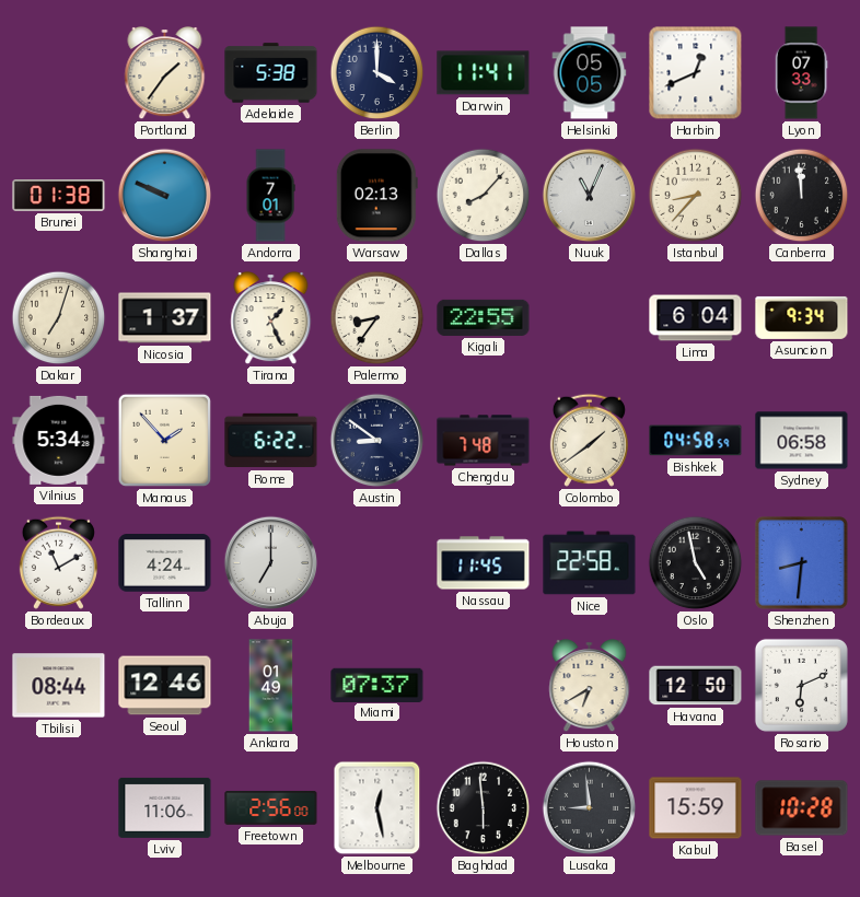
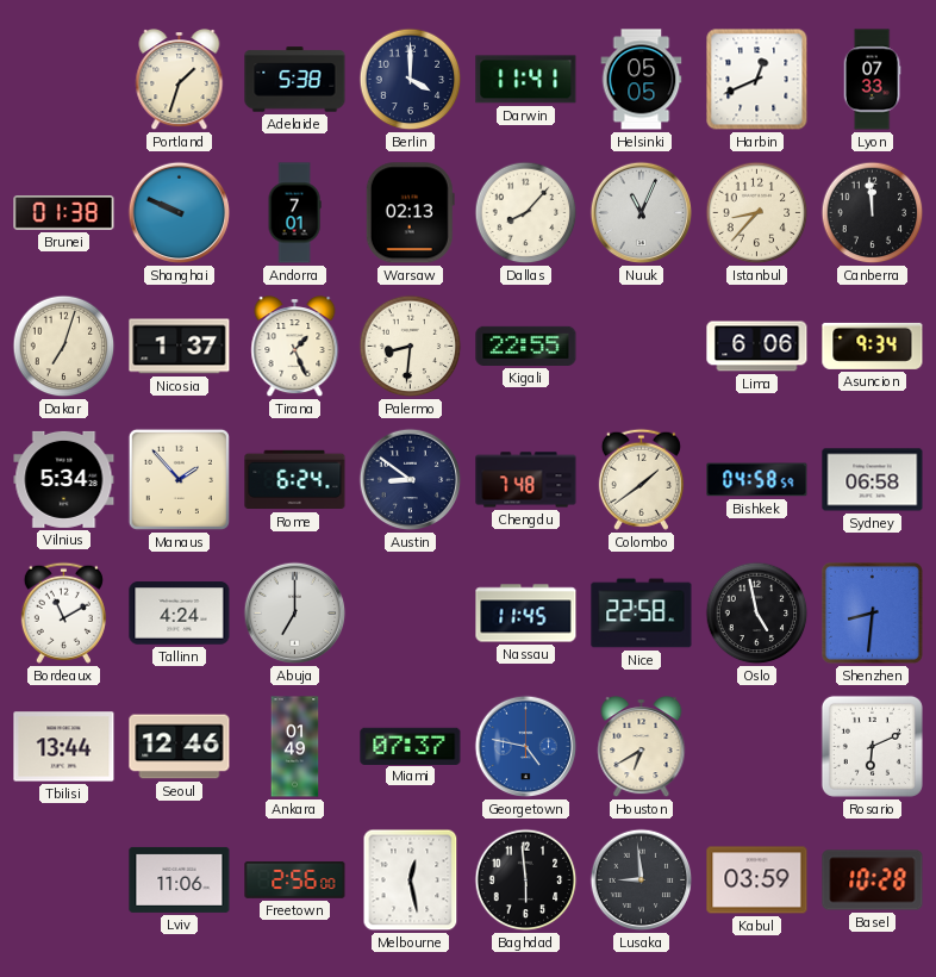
Portland: 1:36 -> 1:33 (180, 81)
Palermo: 8:36 -> 8:31 (411, 347)
Lima: 6:04 -> 6:06 (757, 347)
Rome: 6:22 -> 6:24 (295, 480)
Tbilisi: 08:44 -> 13:44 (64, 747)
Georgetown: none -> 4:47 (526, 747)
Havana: 12:50 -> none (696, 686)
Kabul: 15:59 -> 03:59 (757, 880)
